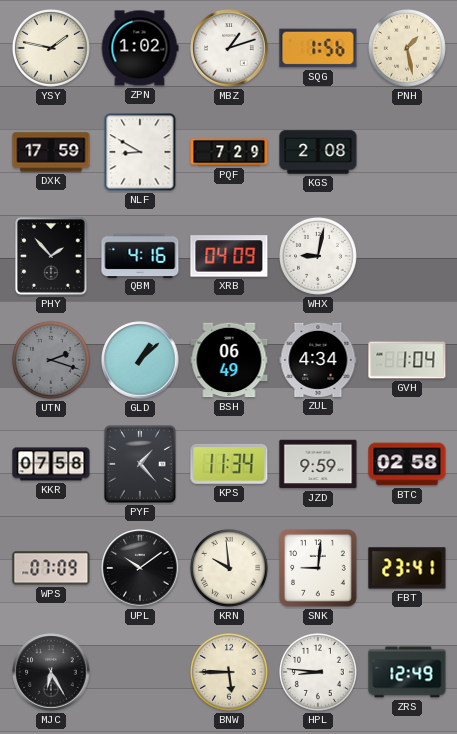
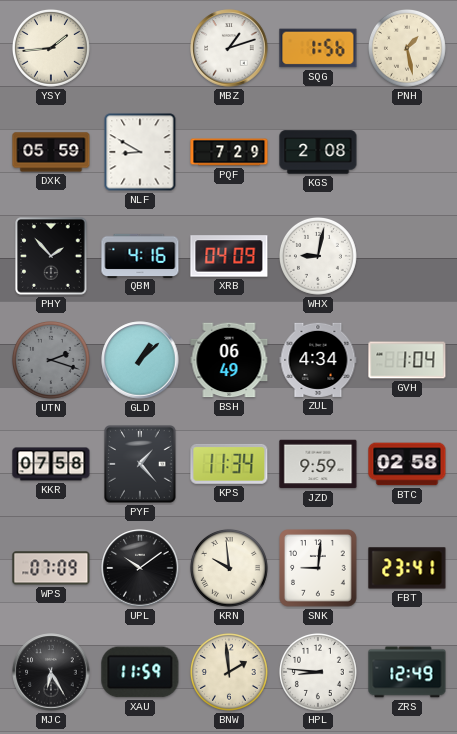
YSY: 1:47 -> 1:44 (51, 48)
ZPN: 1:02 -> none (140, 48)
DXK: 17:59 -> 05:59 (51, 152)
XAU: none -> 11:59 (140, 672)
BNW: 5:45 -> 1:59 (229, 672)
